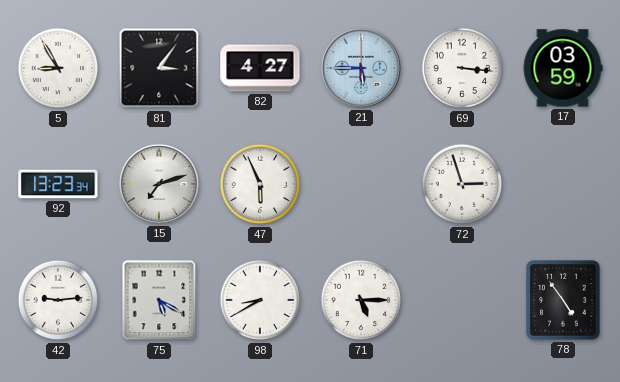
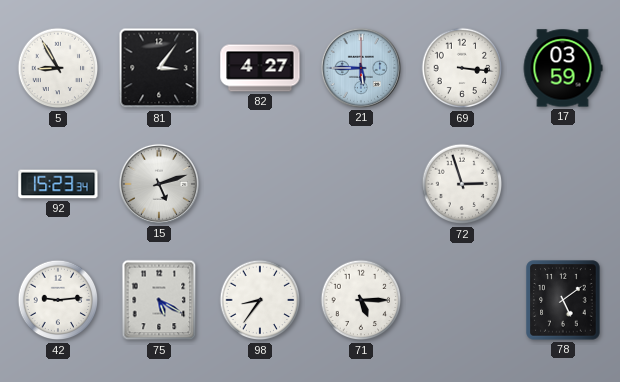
92: 13:23 -> 15:23 (58, 184)
15: 7:12 -> 5:12 (159, 184)
47: 5:56 -> none (260, 184)
98: 8:40 -> 8:36 (260, 300)
78: 4:54 -> 5:09 (563, 300)
